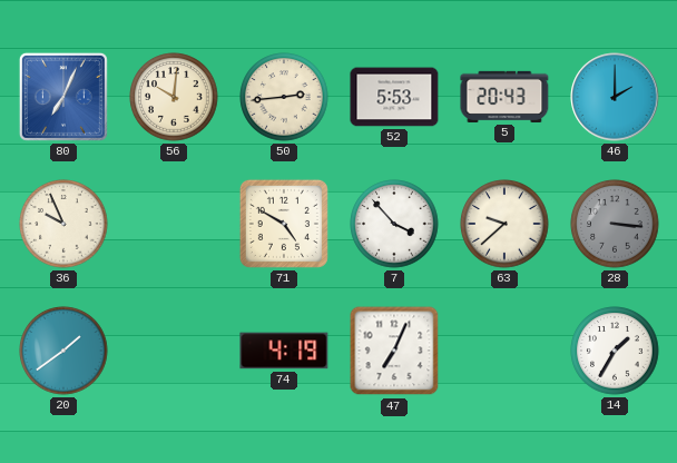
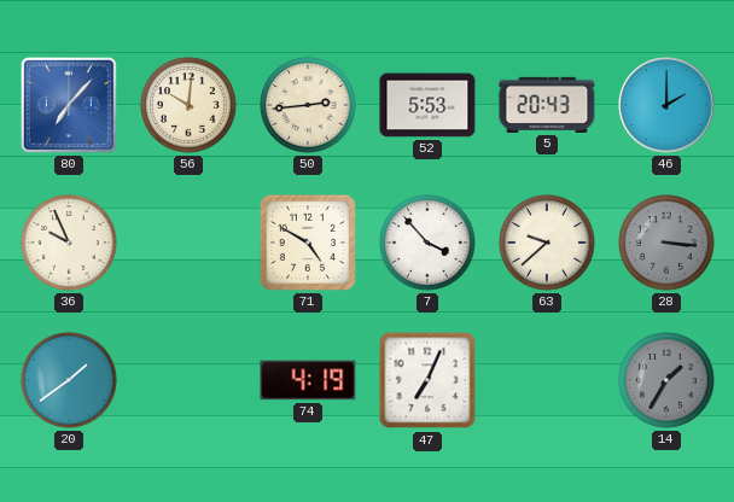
80: 7:04 -> 7:07 (69, 105)
14 dial: white -> grey (666, 380)
